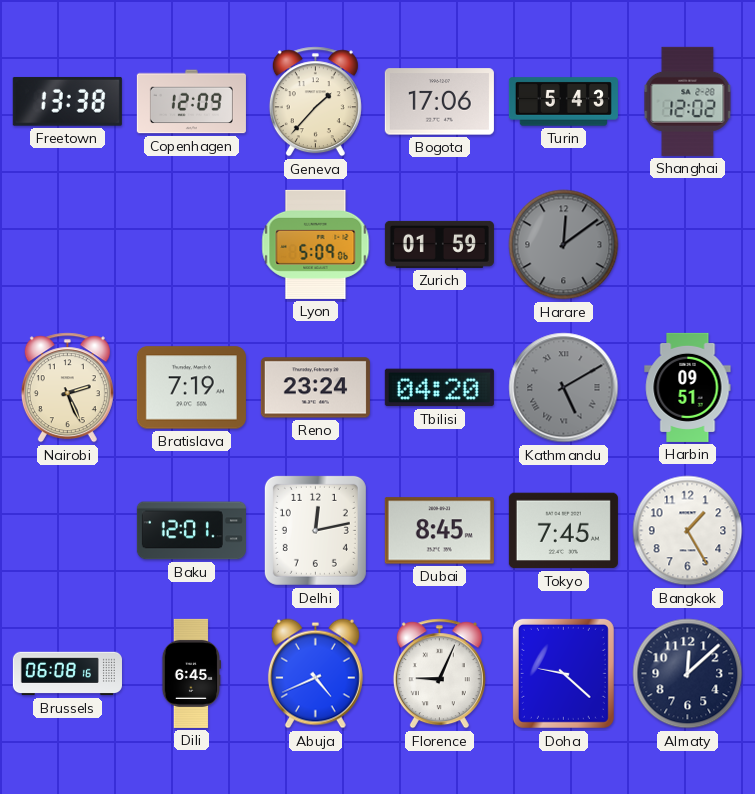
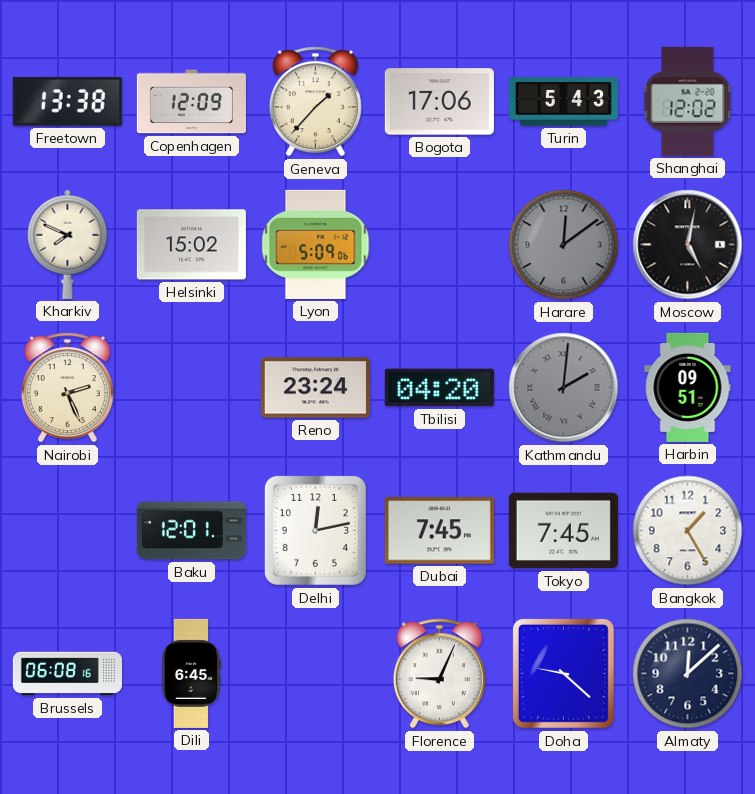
Kharkiv: none -> 7:49 (68, 244)
Helsinki: none -> 15:02 (191, 245)
Zurich: 01:59 -> none (439, 244)
Moscow: none -> 5:02 (688, 245)
Bratislava: 7:19 -> none (191, 388)
Kathmandu: 5:10 -> 2:01 (564, 388)
Dubai: 8:45 -> 7:45 (439, 531)
Abuja: 4:41 -> none (315, 674)
